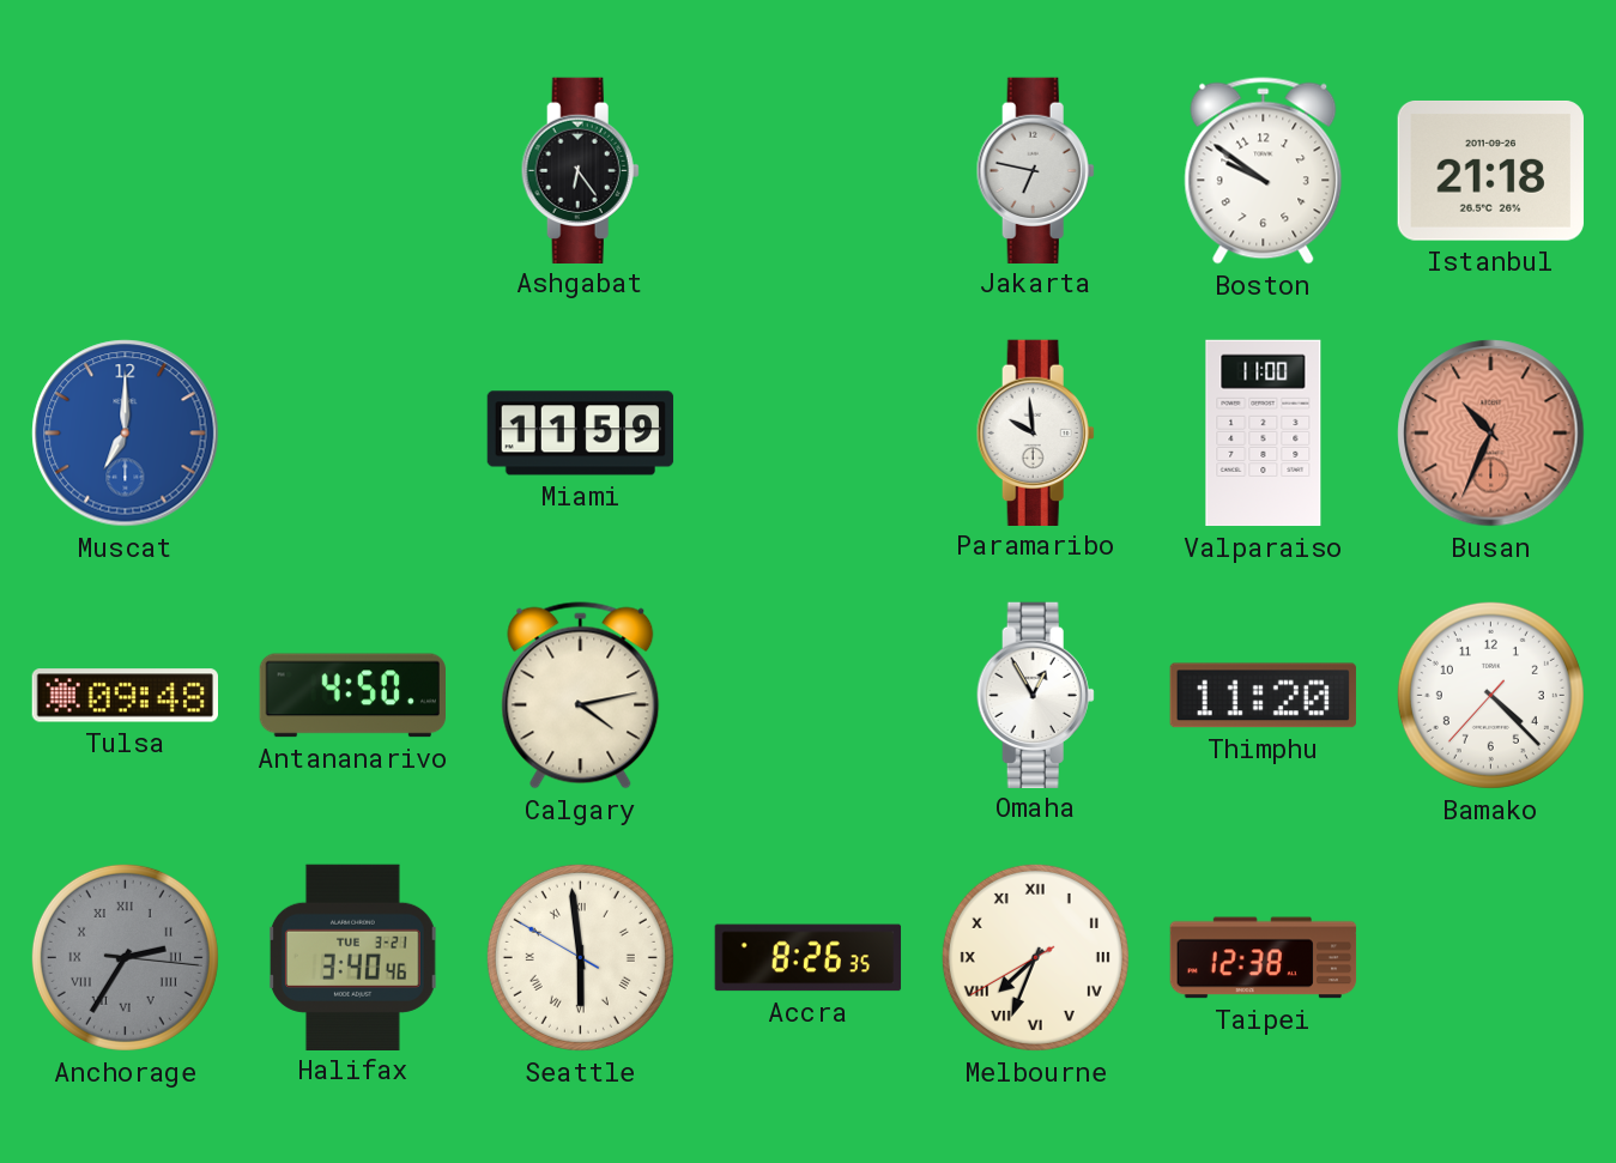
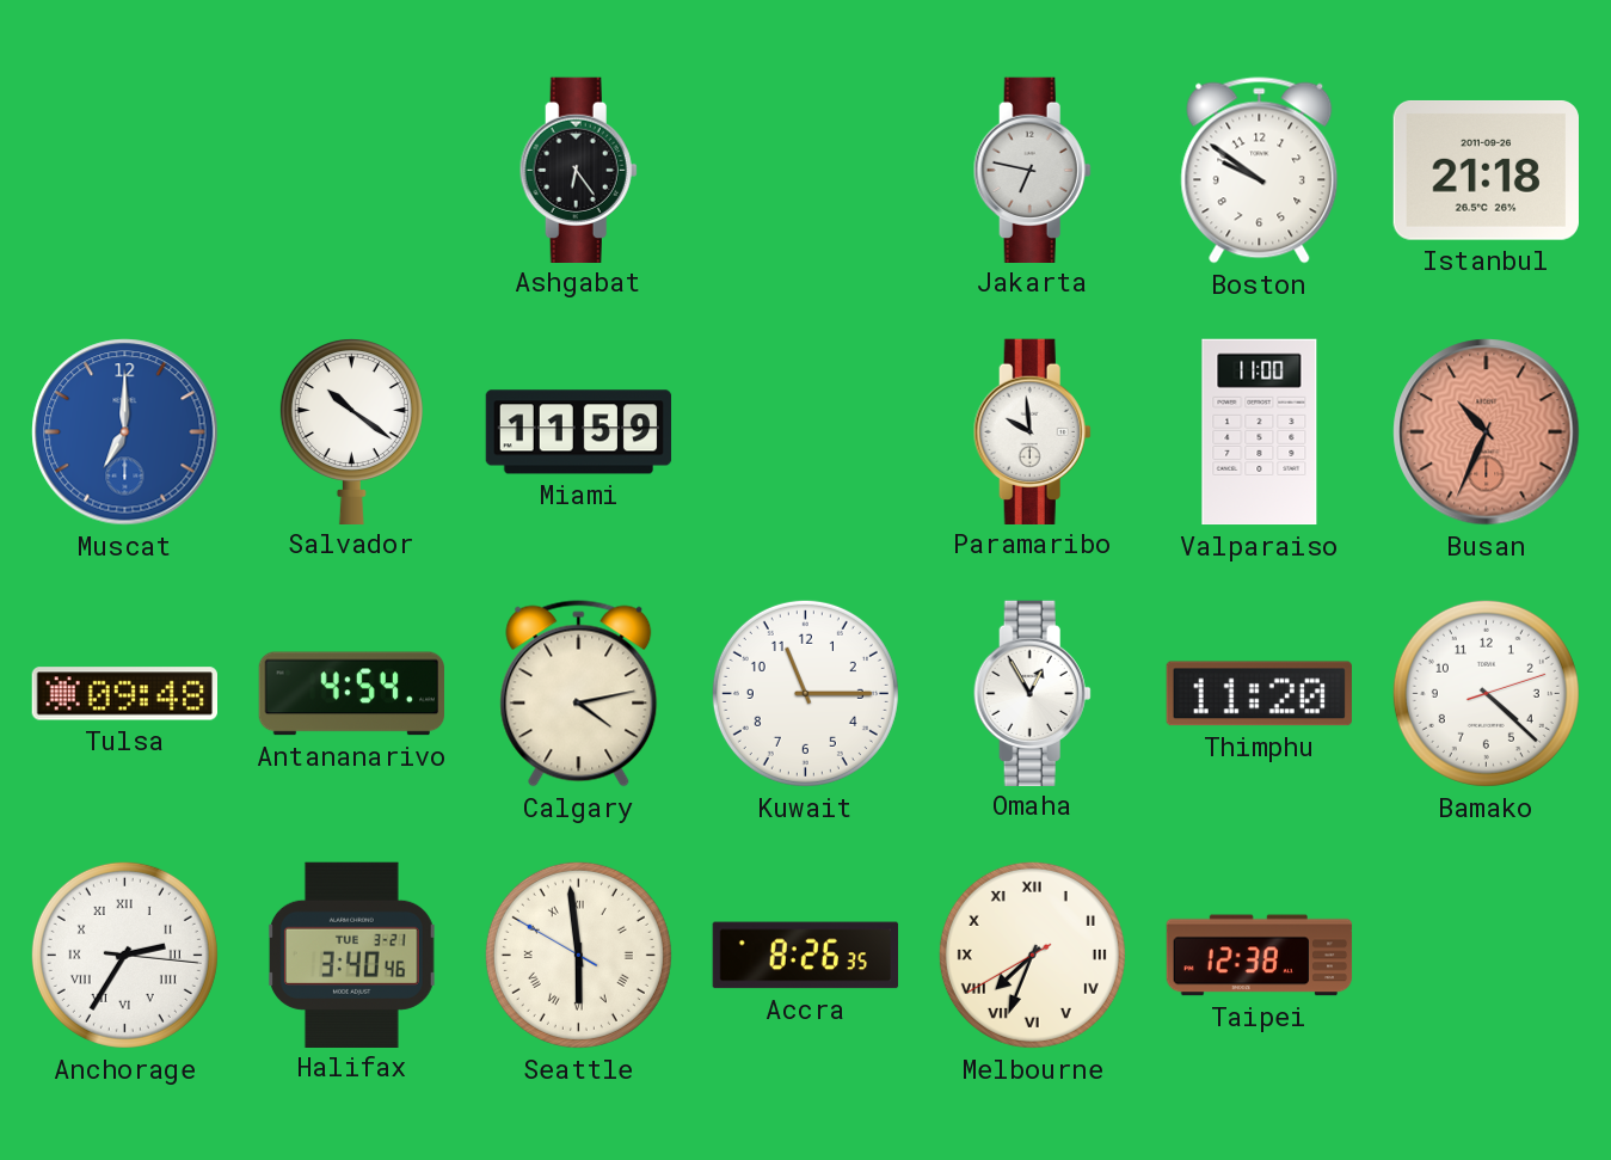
Salvador: none -> 10:21 (351, 431)
Antananarivo: 4:50 -> 4:54 (351, 694)
Kuwait: none -> 11:15 (805, 693)
Bamako: 4:22:37 -> 4:22:12 (1486, 693)
Anchorage dial: grey -> white (124, 955)
